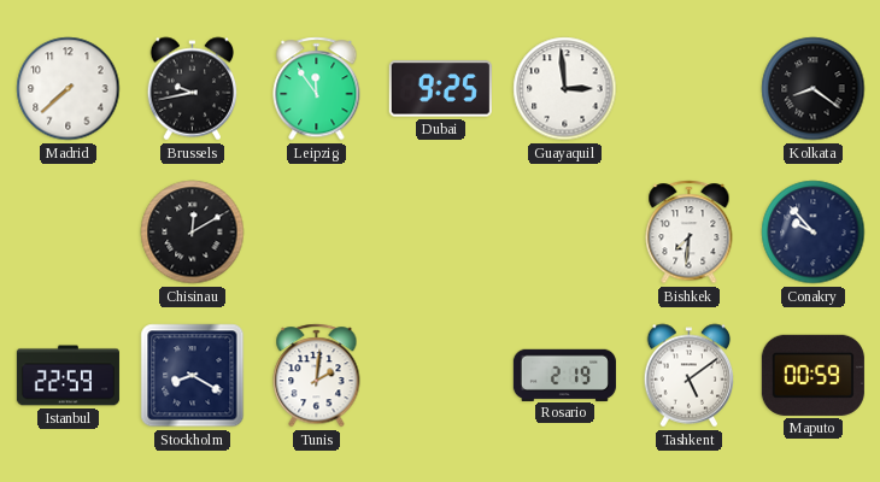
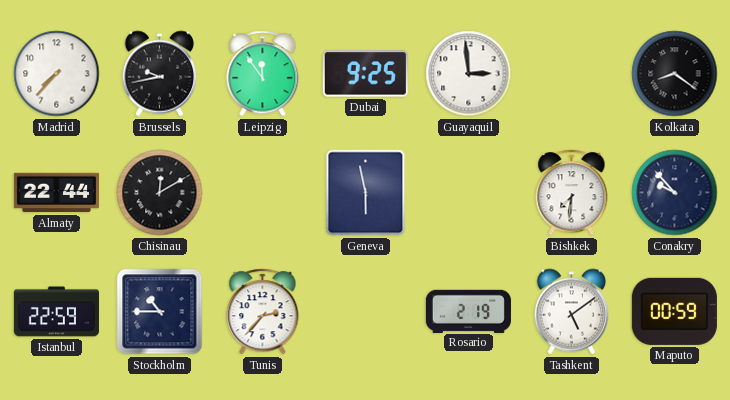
Madrid: 7:38 -> 7:37 (57, 74)
Almaty: none -> 22:44 (56, 193)
Geneva: none -> 5:58 (366, 193)
Stockholm: 8:20 -> 10:45 (160, 312)
Tunis: 2:01 -> 2:37 (263, 312)
